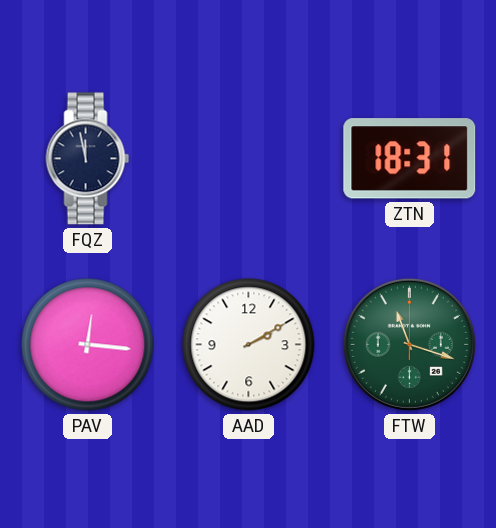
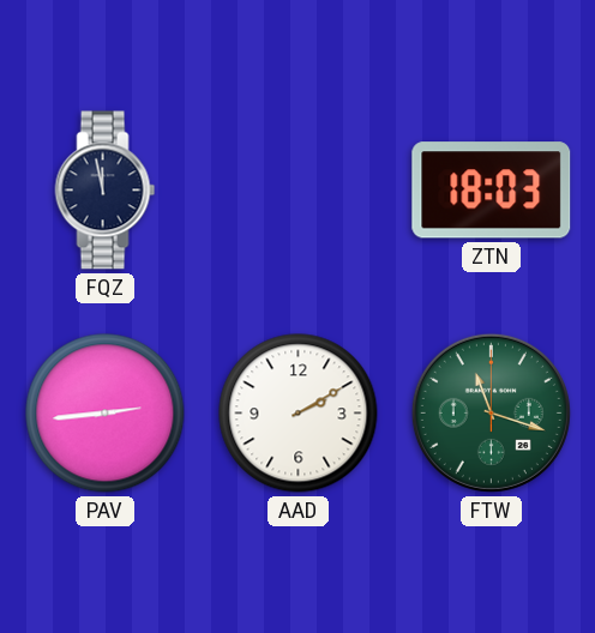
ZTN: 18:31 -> 18:03 (492, 191)
PAV: 12:16 -> 2:44 (106, 414)
